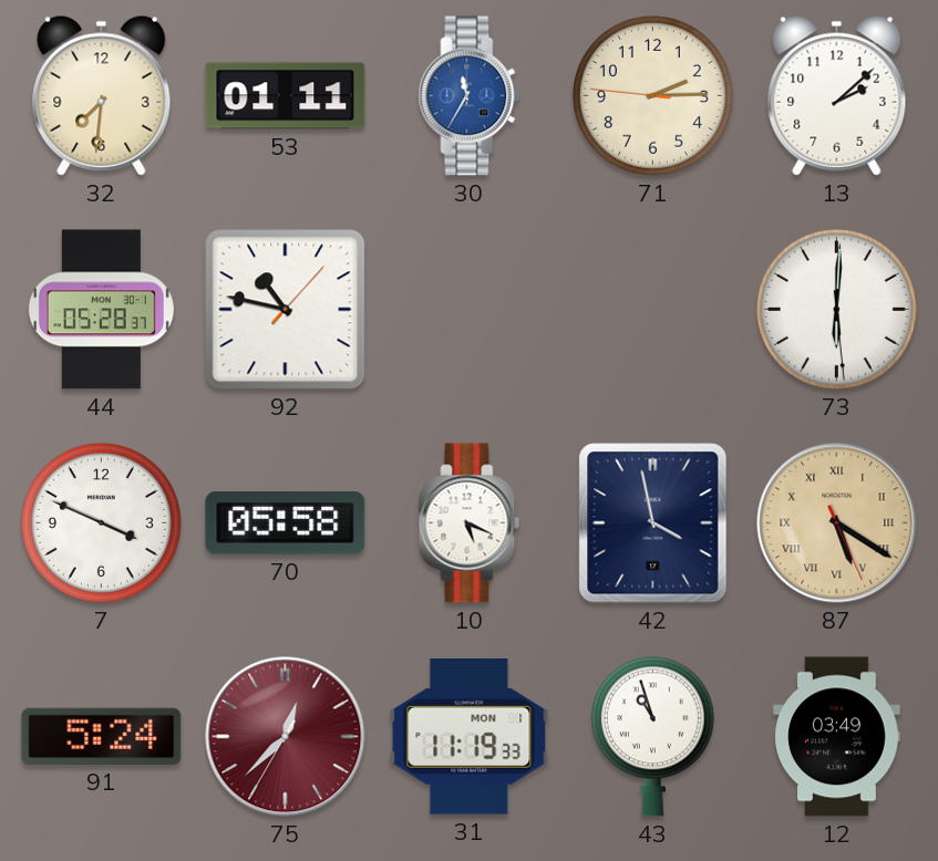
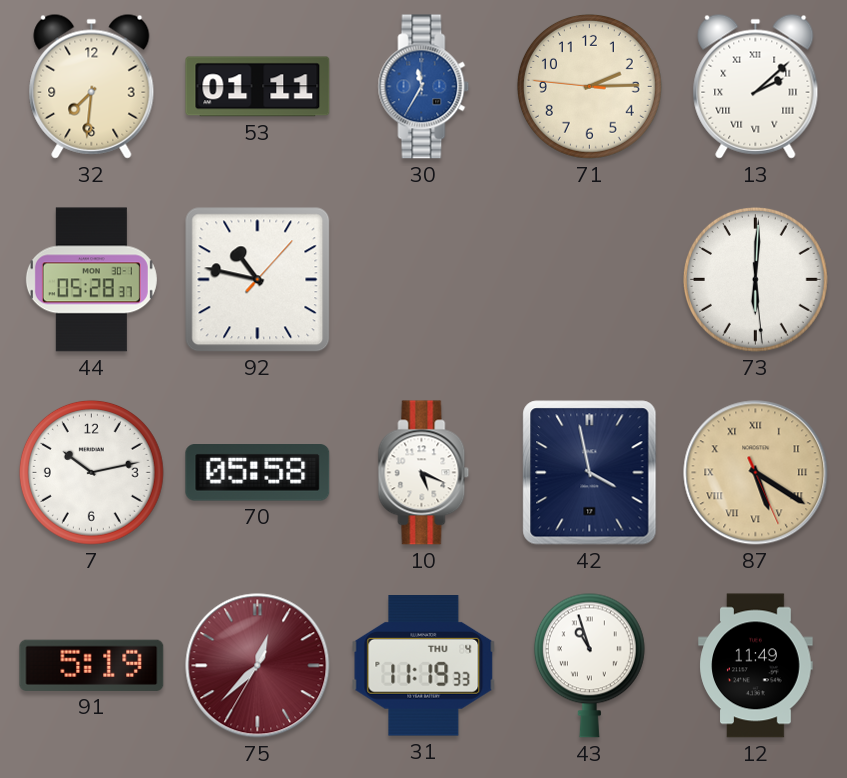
13 numerals: Arabic -> Roman (756, 86)
7: 3:49 -> 10:13 (91, 472)
91: 5:24 -> 5:19 (92, 665)
31 date: MON 1 -> THU 4 (424, 666)
12: 03:49 -> 11:49 (756, 666)
